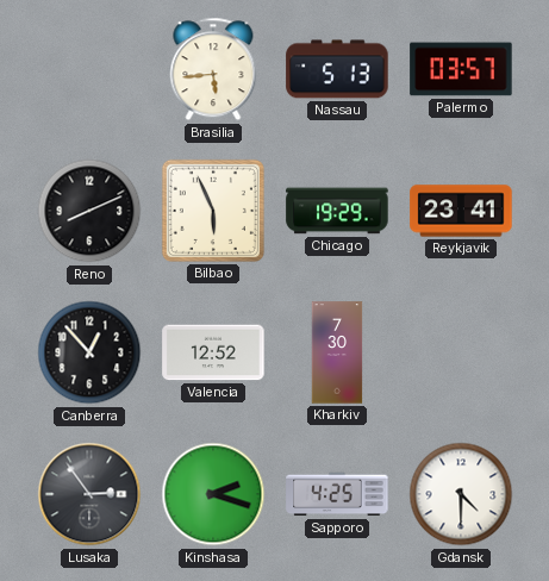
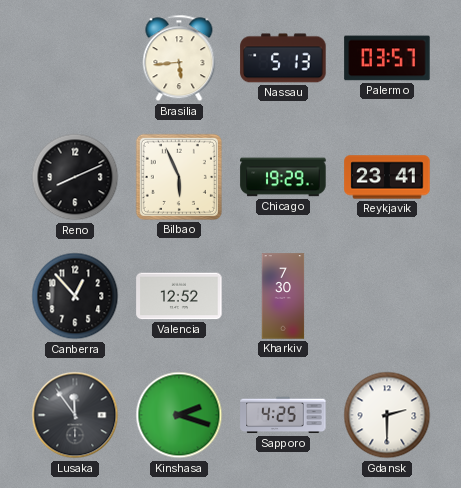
Lusaka: 2:54 -> 11:54 (75, 415)
Gdansk: 4:30 -> 2:30 (387, 415)
